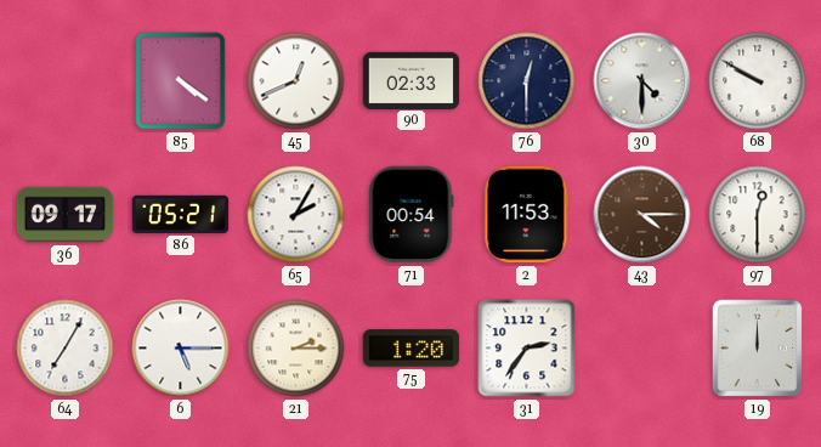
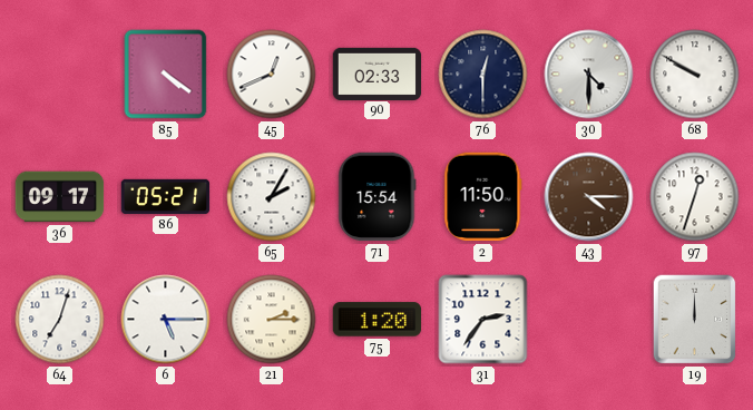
71: 00:54 -> 15:54 (378, 197)
2: 11:53 -> 11:50 (483, 197)
97: 12:30 -> 12:33 (695, 197)
64: 7:05 -> 7:03 (60, 320)
